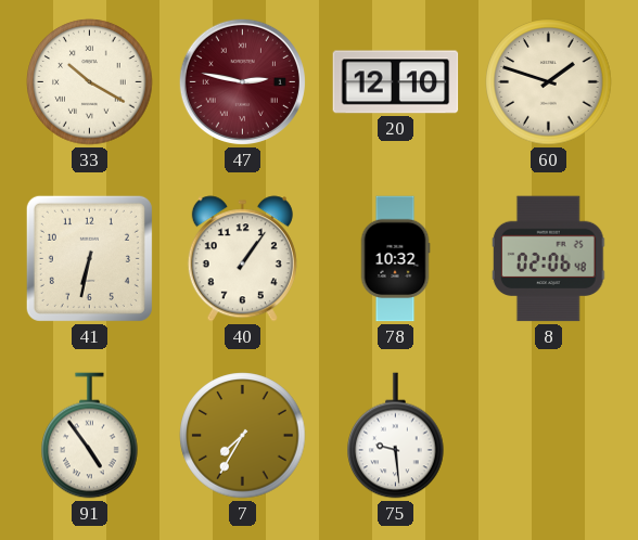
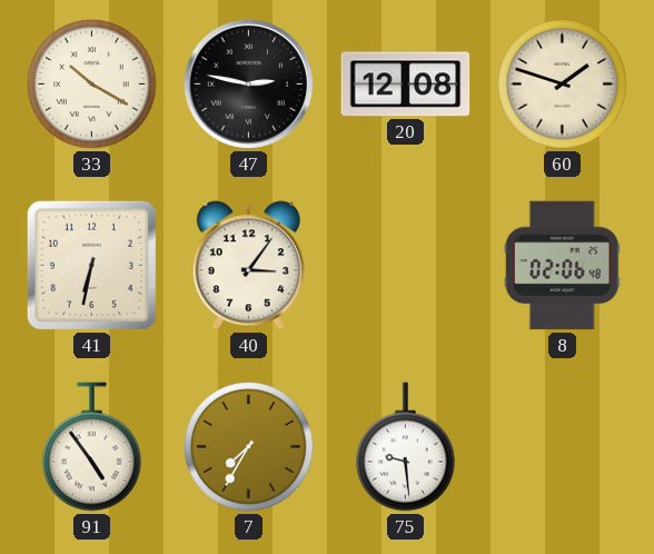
47 dial: burgundy -> black (248, 83)
20: 12:10 -> 12:08 (406, 85)
40: 1:06 -> 3:06 (248, 266)
78: 10:32 -> none (395, 259)
